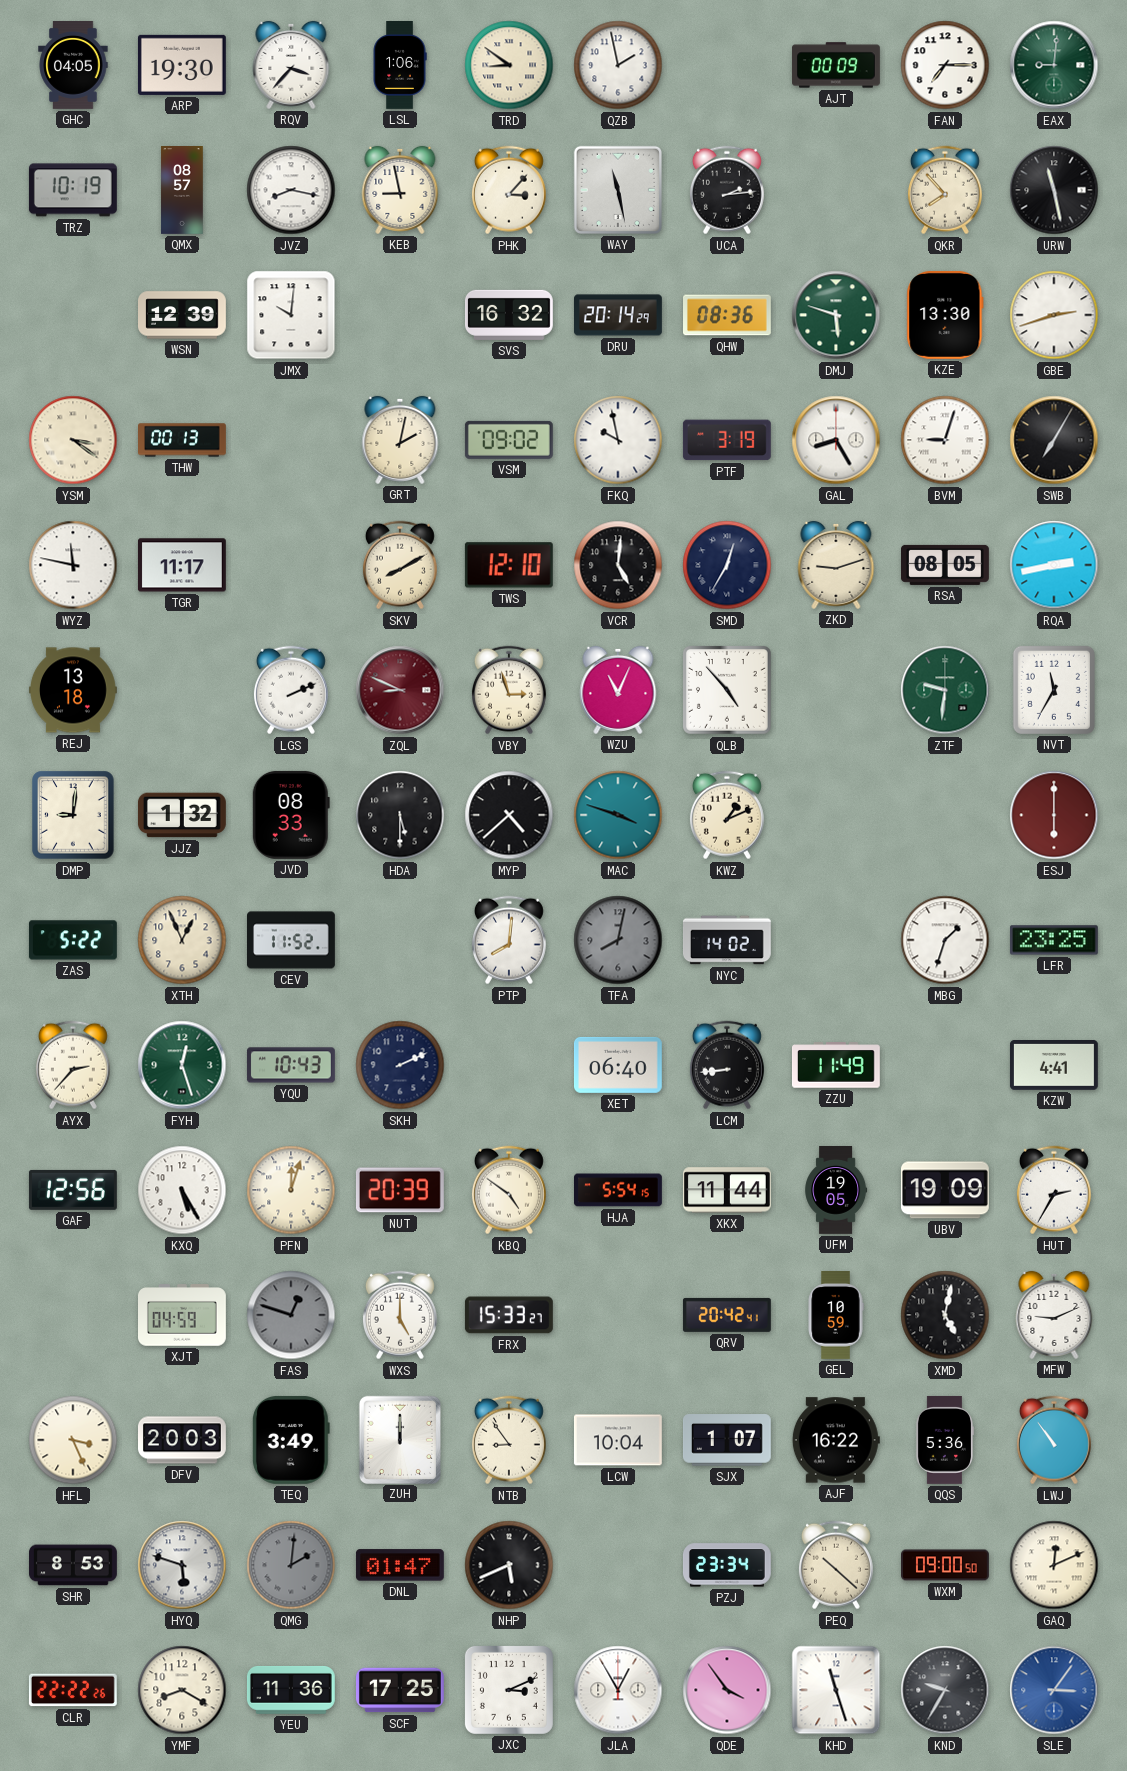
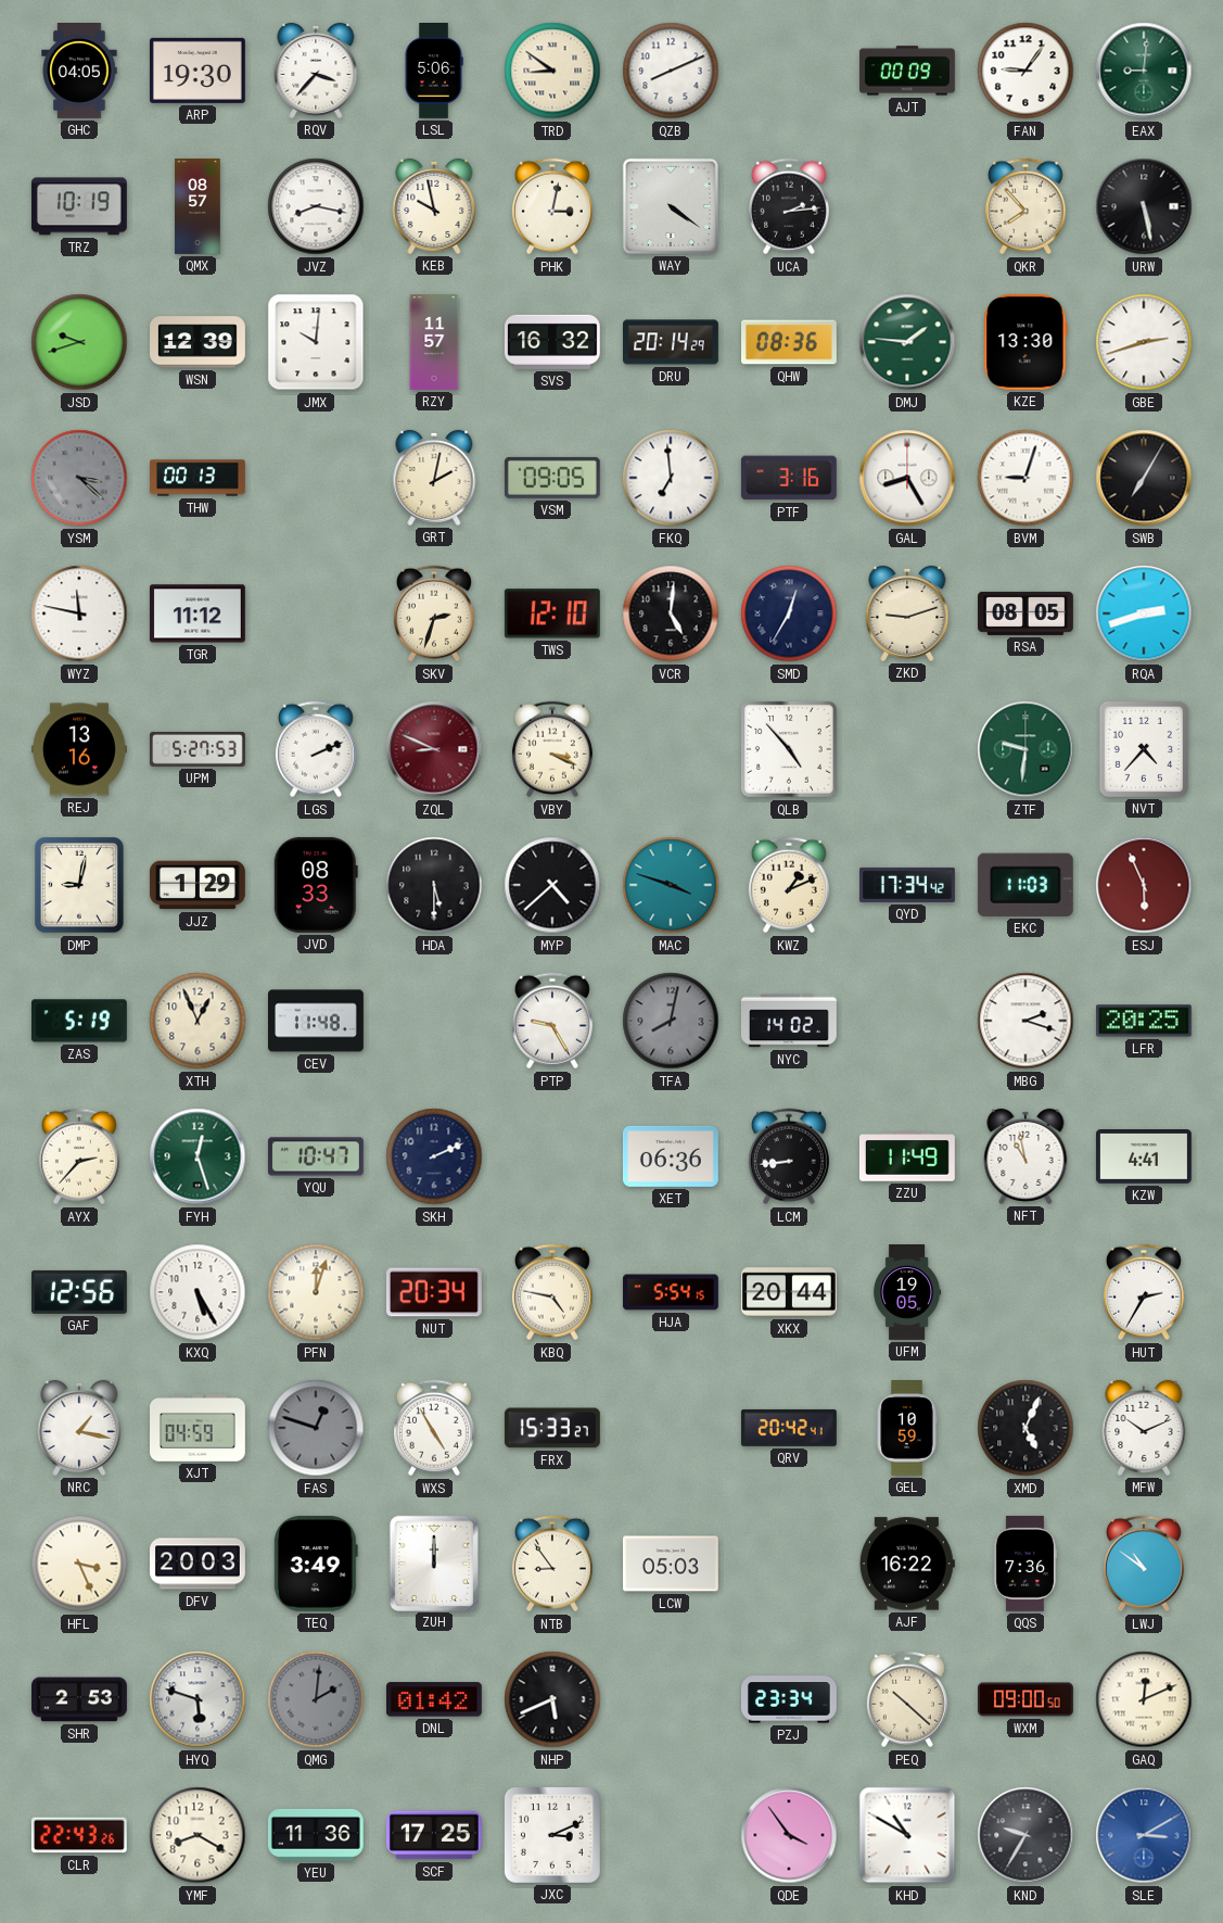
LSL: 1:06 -> 5:06 (434, 72)
QZB: 1:58 -> 8:11 (671, 71)
FAN: 7:15 -> 9:06 (1025, 71)
KEB: 8:58 -> 9:58 (434, 206)
PHK: 3:07 -> 3:02 (552, 206)
WAY: 11:28 -> 4:21 (671, 206)
URW: 11:28 -> 5:28 (1144, 206)
JSD: none -> 9:42 (79, 342)
RZY: none -> 11:57 (434, 343)
DMJ: 5:48 -> 1:46 (907, 342)
YSM: 3:21 -> 3:22 (79, 478)
YSM dial: cream -> grey (79, 478)
VSM: 09:02 -> 09:05 (552, 478)
FKQ: 9:58 -> 6:59 (671, 478)
PTF: 3:19 -> 3:16 (789, 478)
TGR: 11:17 -> 11:12 (198, 613)
SKV: 8:10 -> 2:33 (434, 613)
RQA: 2:43 -> 2:42 (1144, 613)
REJ: 13:18 -> 13:16 (80, 749)
UPM: none -> 5:27 (199, 749)
VBY: 2:57 -> 3:19 (552, 749)
WZU: 11:04 -> none (618, 690)
NVT: 11:35 -> 4:37 (1144, 749)
DMP: 9:01 -> 9:02 (79, 885)
JJZ: 1:32 -> 1:29 (198, 885)
QYD: none -> 17:34 (908, 885)
EKC: none -> 11:03 (1025, 885)
ESJ: 6:00 -> 5:56 (1144, 885)
ZAS: 5:22 -> 5:19 (79, 1021)
CEV: 11:52 -> 11:48 (317, 1021)
PTP: 8:01 -> 9:25 (552, 1021)
MBG: 1:33 -> 2:18 (1025, 1021)
LFR: 23:25 -> 20:25 (1144, 1021)
YQU: 10:43 -> 10:47 (317, 1156)
XET: 06:40 -> 06:36 (671, 1156)
NFT: none -> 10:58 (1025, 1156)
NUT: 20:39 -> 20:34 (434, 1292)
KBQ: 4:51 -> 4:47 (552, 1292)
XKX: 11:44 -> 20:44 (789, 1292)
UBV: 19:09 -> none (945, 1190)
NRC: none -> 1:17 (79, 1428)
WXS: 5:00 -> 4:55 (434, 1428)
XMD: 5:02 -> 5:04 (1025, 1428)
MFW: 9:11 -> 10:11 (1144, 1428)
LCW: 10:04 -> 05:03 (671, 1564)
SJX: 1:07 -> none (727, 1440)
QQS: 5:36 -> 7:36 (1025, 1564)
LWJ: 10:54 -> 10:51 (1144, 1564)
SHR: 8:53 -> 2:53 (80, 1699)
DNL: 01:47 -> 01:42 (434, 1699)
CLR: 22:22 -> 22:43 (79, 1835)
JLA: 12:55 -> none (618, 1690)
KHD: 11:27 -> 10:50 (907, 1835)
SLE: 3:06 -> 3:10 (1144, 1835)
